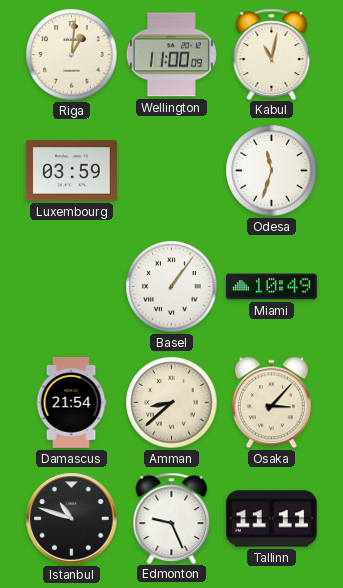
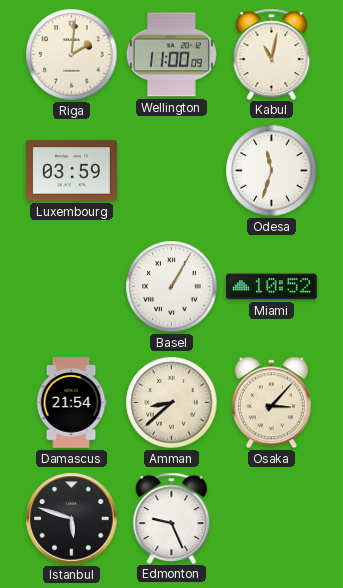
Riga: 1:01 -> 2:01 (72, 55)
Basel: 1:06 -> 1:05 (172, 287)
Miami: 10:49 -> 10:52 (271, 287)
Istanbul: 10:48 -> 5:48 (72, 519)
Tallinn: 11:11 -> none (271, 519)
